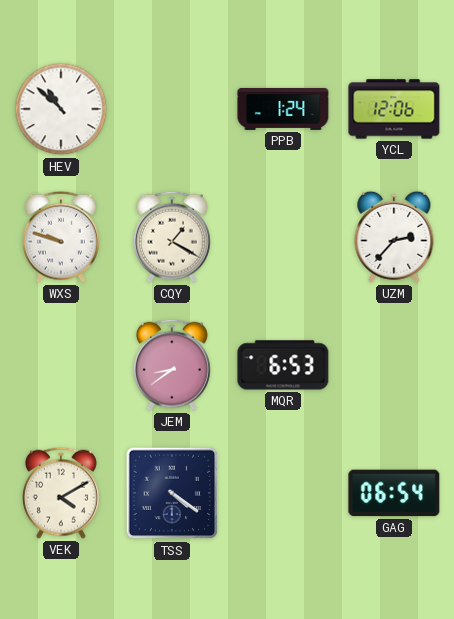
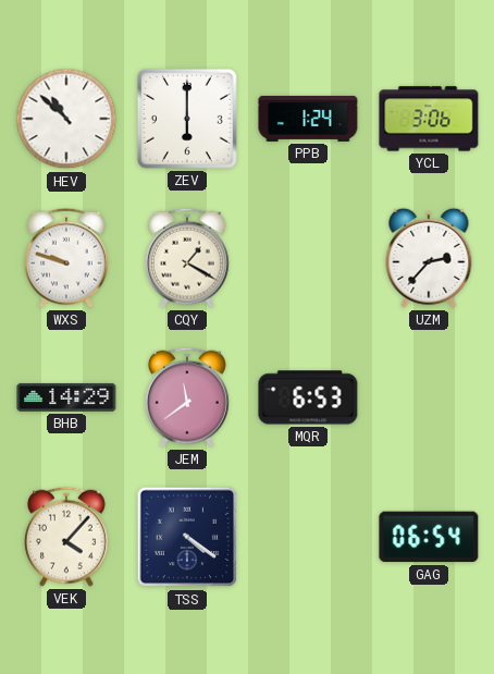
ZEV: none -> 6:00 (187, 119)
YCL: 12:06 -> 3:06 (429, 119)
BHB: none -> 14:29 (66, 397)
JEM: 8:39 -> 11:39 (187, 397)
VEK: 4:10 -> 4:07 (66, 537)
